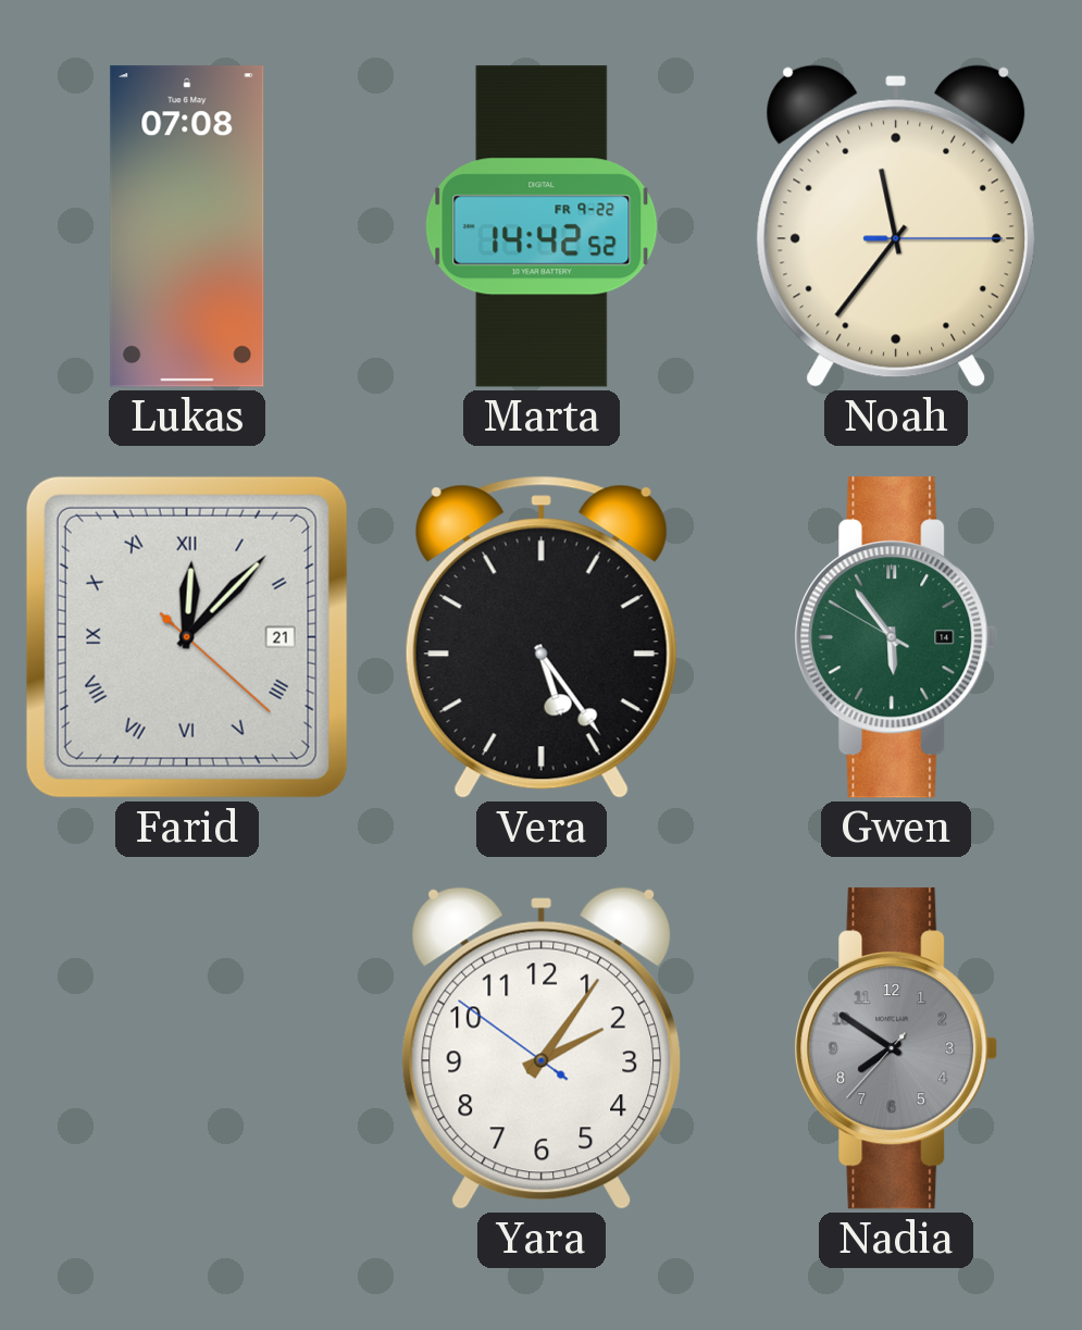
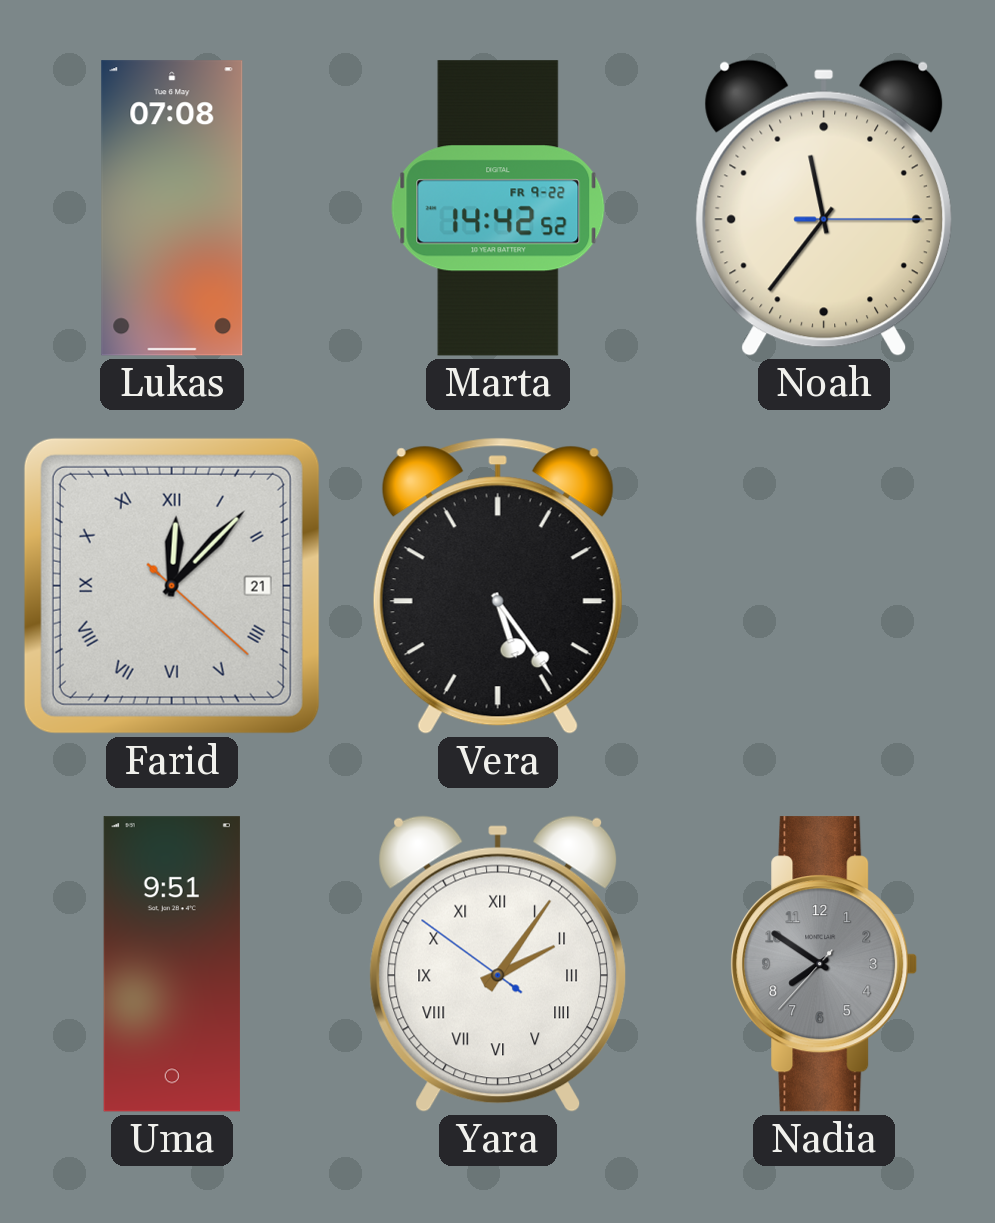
Gwen: 5:53 -> none (896, 637)
Uma: none -> 9:51 (172, 964)
Yara numerals: Arabic -> Roman (498, 964)
